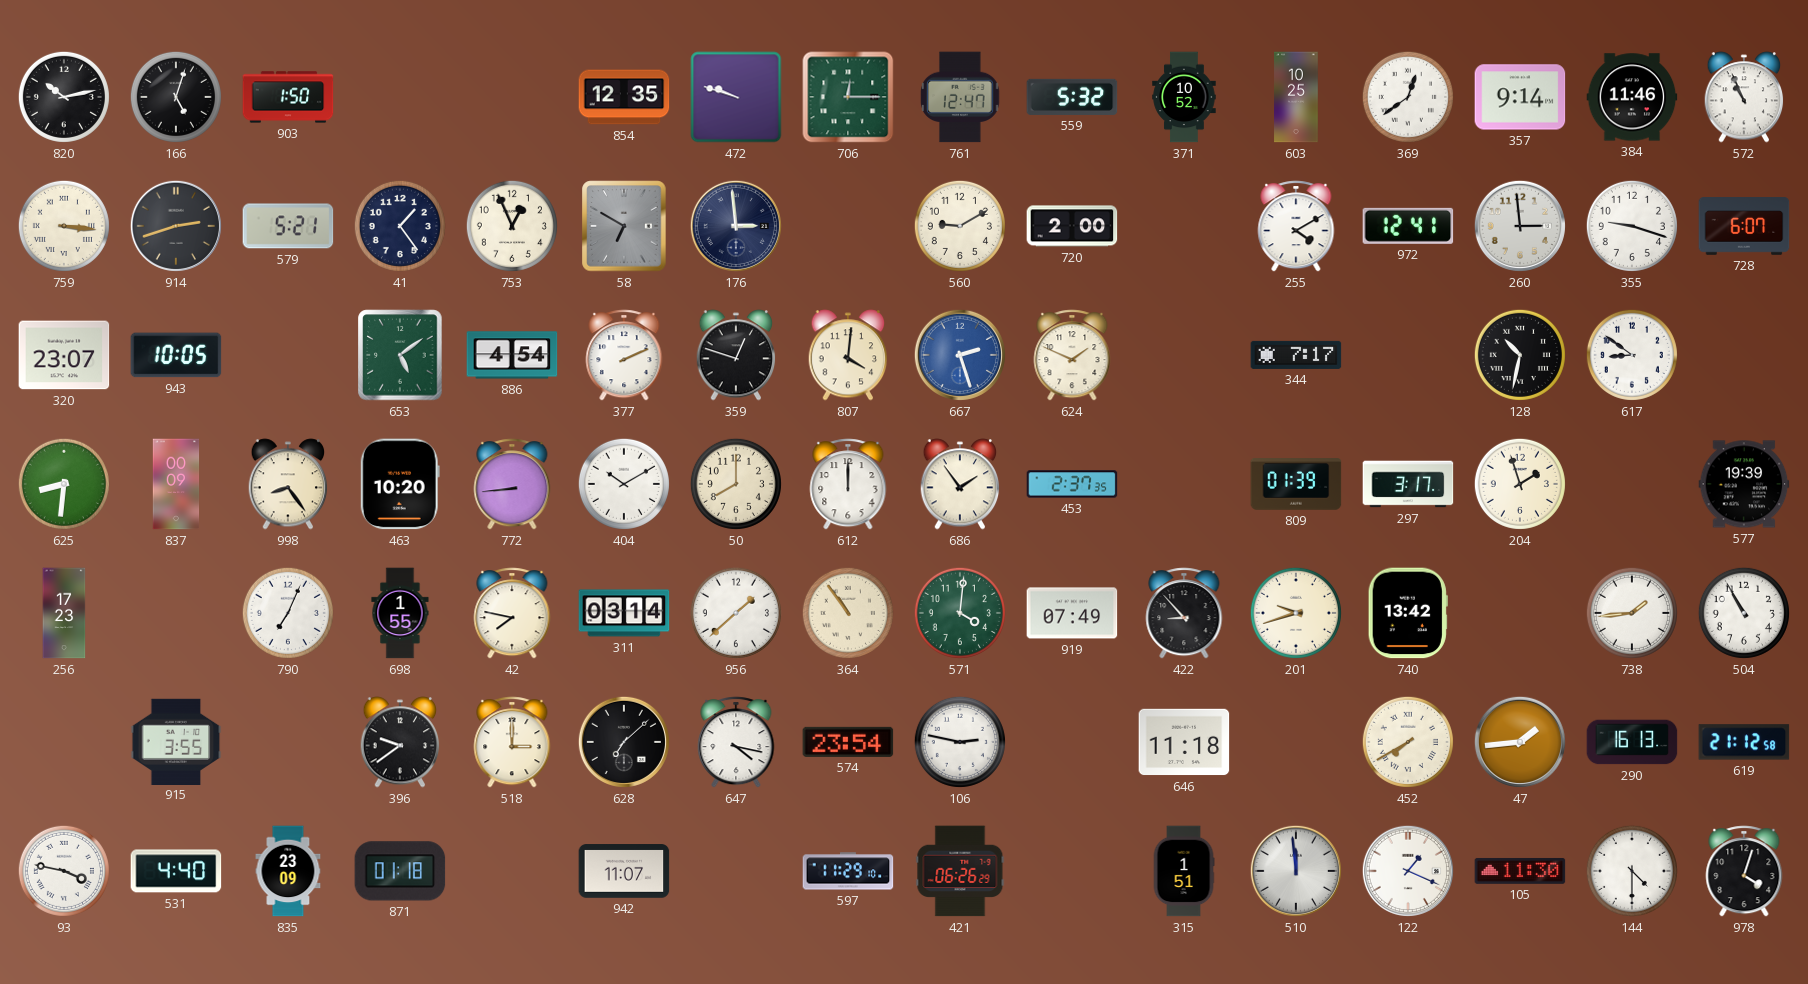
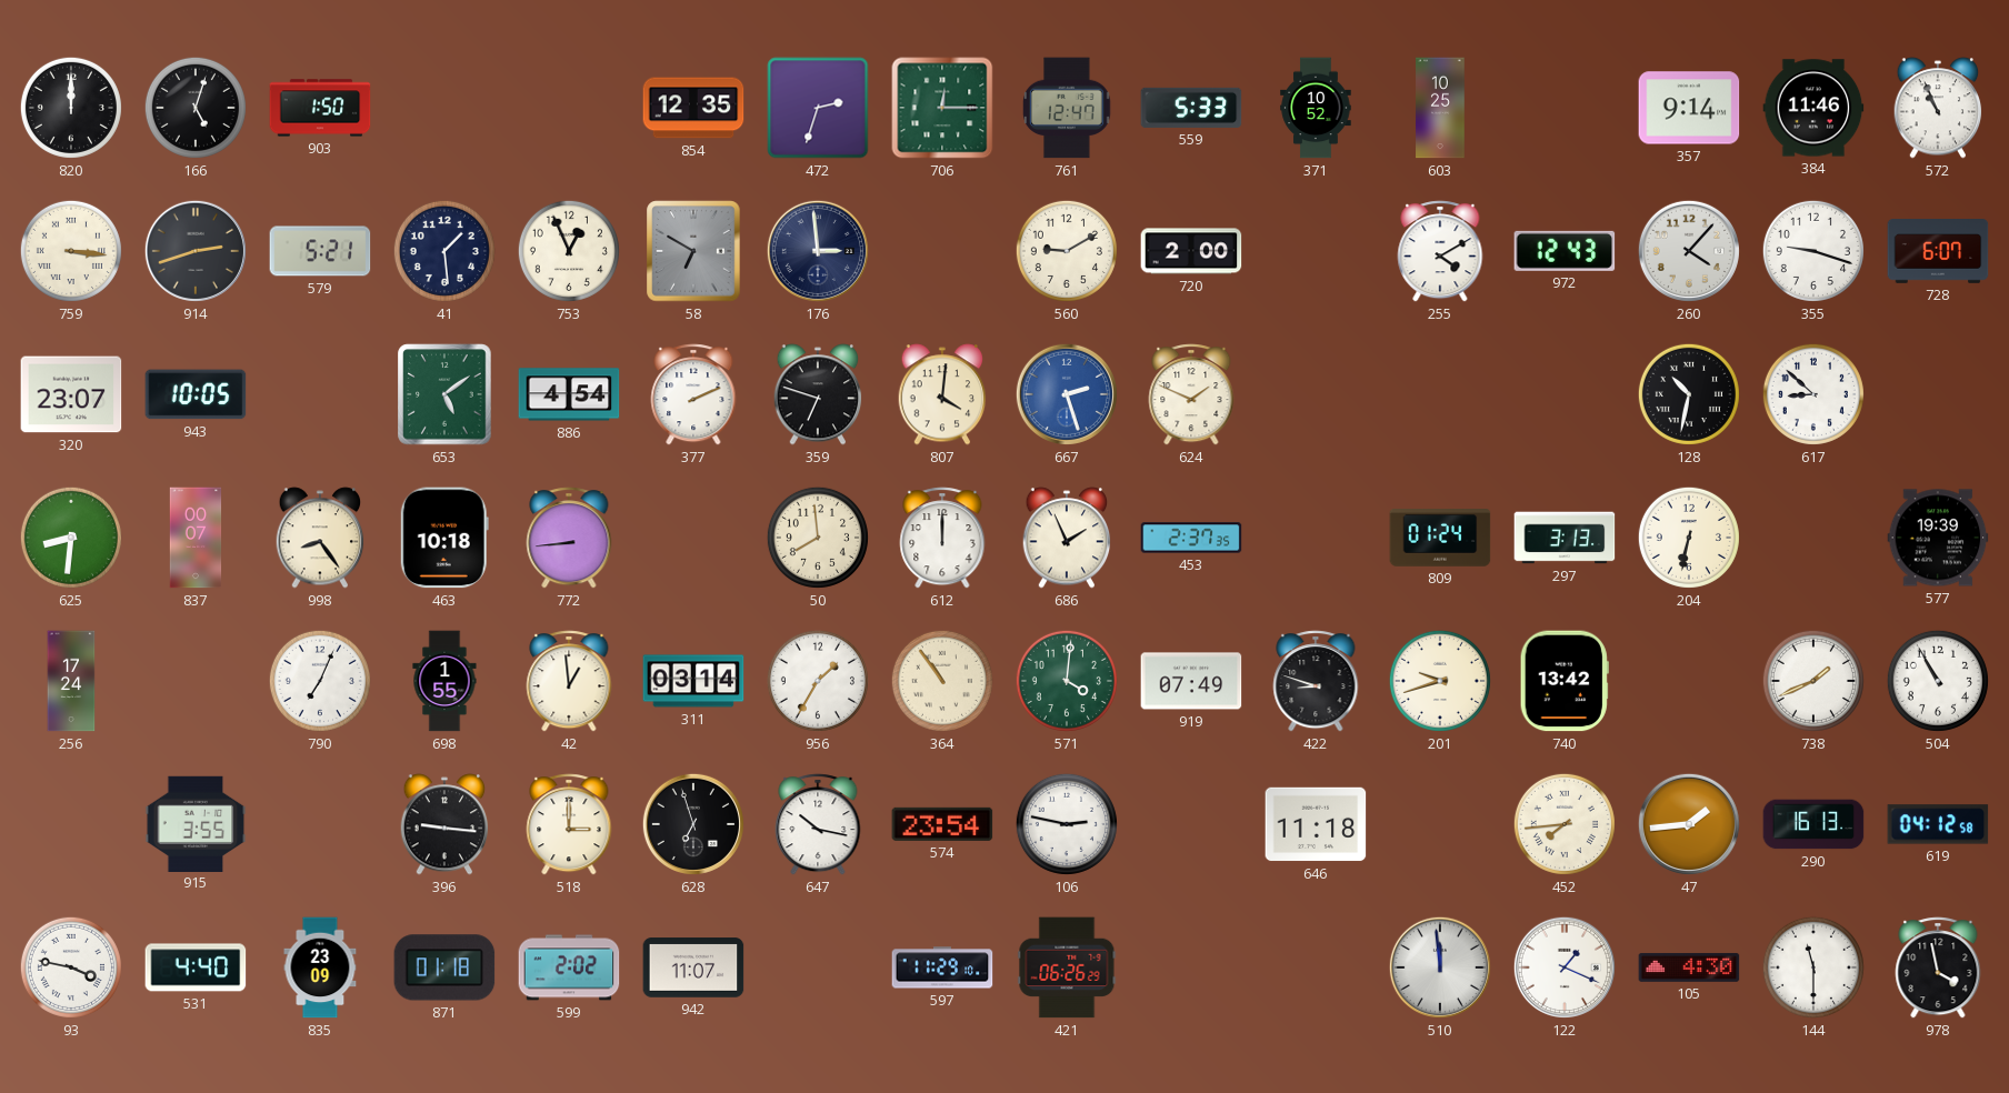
820: 10:13 -> 12:00 (71, 108)
472: 9:48 -> 2:33 (818, 108)
559: 5:32 -> 5:33 (1191, 108)
369: 12:39 -> none (1408, 97)
41: 1:24 -> 1:29 (444, 251)
972: 12:41 -> 12:43 (1565, 251)
260: 2:59 -> 4:07 (1689, 251)
359: 12:48 -> 6:48 (818, 394)
344: 7:17 -> none (1296, 355)
617: 8:51 -> 8:52 (1813, 394)
837: 00:09 -> 00:07 (196, 538)
463: 10:20 -> 10:18 (444, 538)
404: 10:10 -> none (624, 484)
50: 8:00 -> 7:59 (818, 538)
686: 1:54 -> 1:56 (1067, 538)
809: 01:39 -> 01:24 (1440, 538)
297: 3:17 -> 3:13 (1565, 538)
204: 1:57 -> 6:32 (1689, 538)
256: 17:23 -> 17:24 (71, 681)
42: 7:47 -> 12:59 (569, 681)
956: 1:38 -> 1:35 (818, 681)
422: 8:53 -> 8:48 (1316, 681)
738: 1:44 -> 1:41 (1813, 681)
396: 9:39 -> 9:16 (444, 824)
628: 7:08 -> 6:57 (693, 824)
647: 4:17 -> 10:17 (818, 824)
452: 7:40 -> 7:44 (1565, 824)
619: 21:12 -> 04:12 (1938, 824)
599: none -> 2:02 (569, 967)
315: 1:51 -> none (1184, 871)
105: 11:30 -> 4:30 (1689, 967)
144: 4:30 -> 11:30 (1813, 967)
978: 4:03 -> 3:58 (1938, 967)
